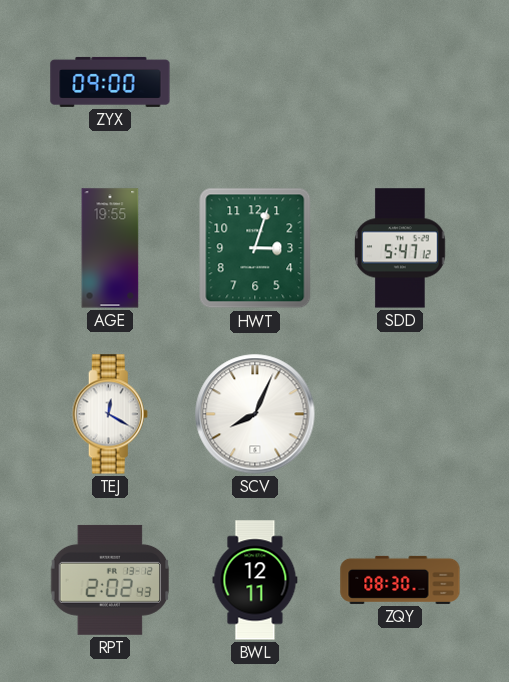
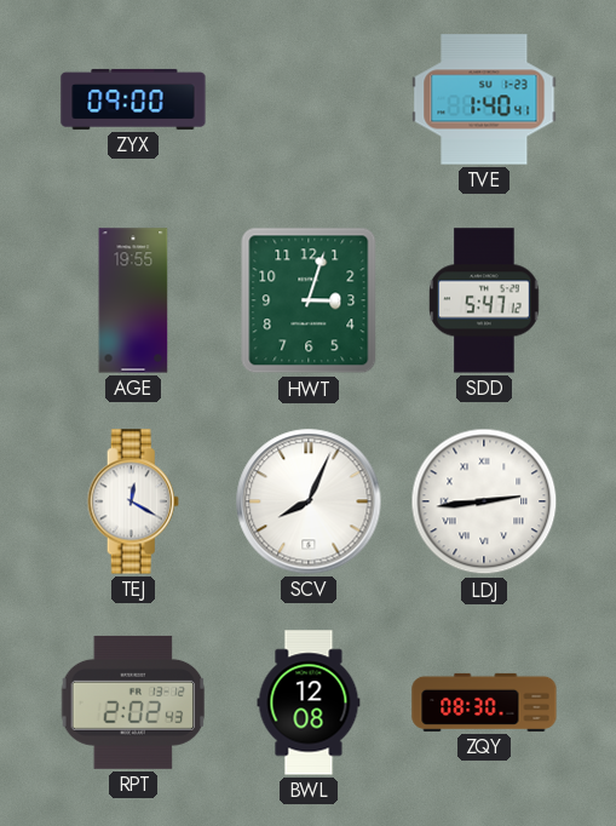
TVE: none -> 1:40 (484, 99)
LDJ: none -> 2:44 (484, 501)
BWL: 12:11 -> 12:08 (309, 702)
